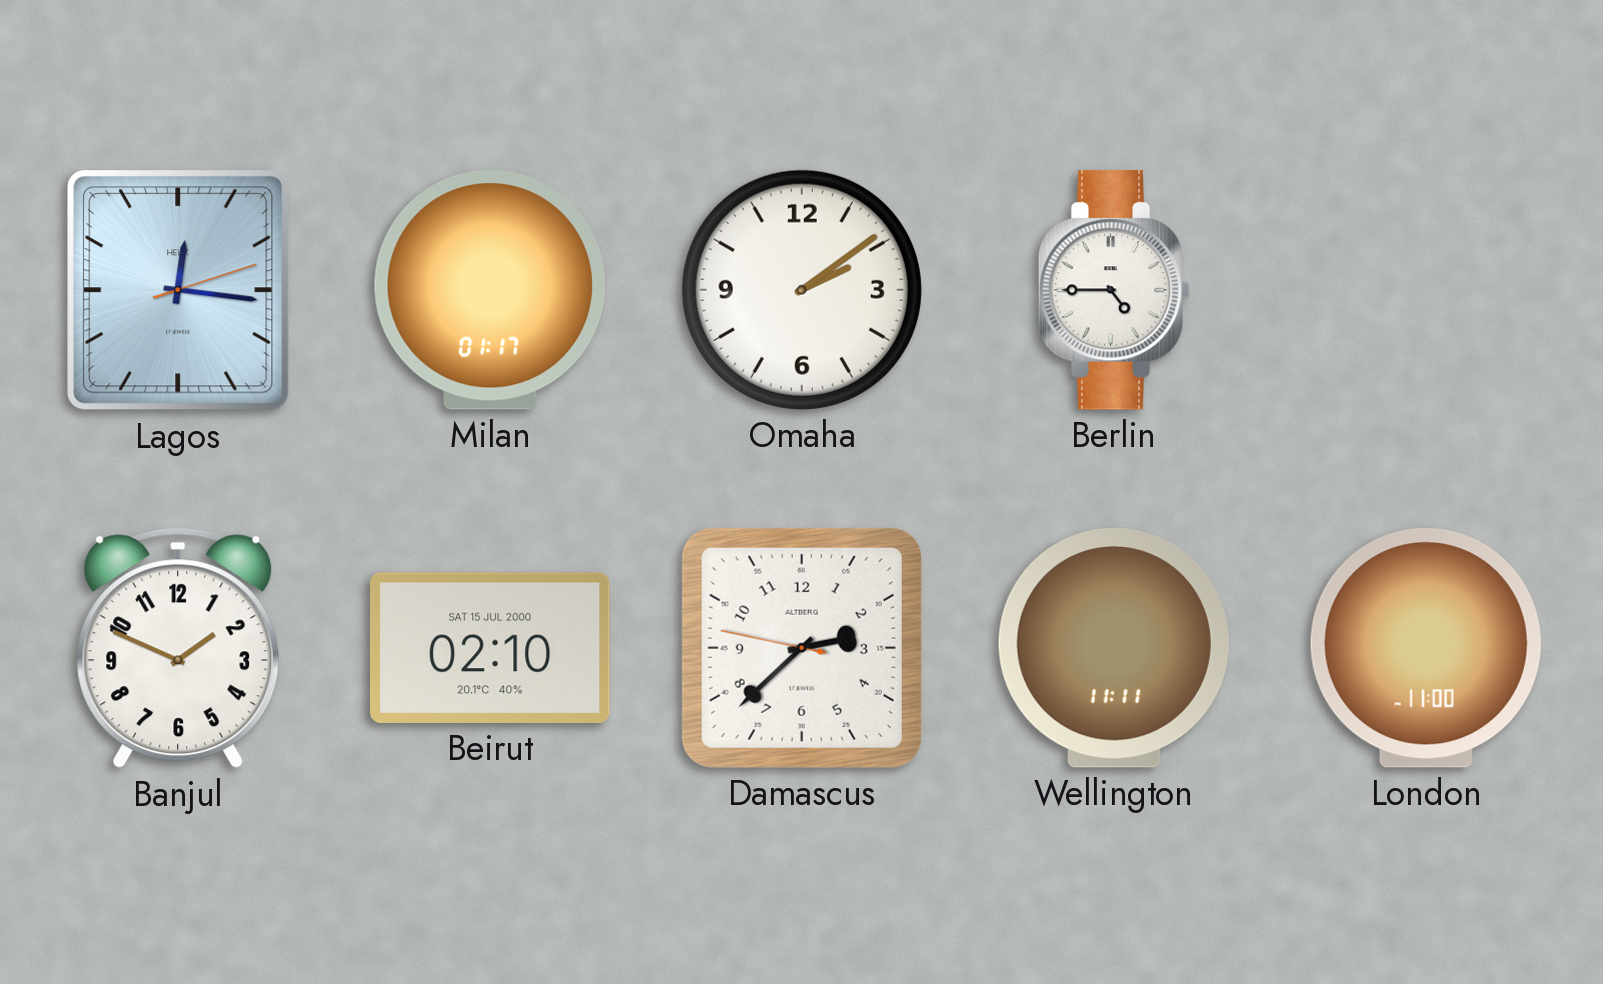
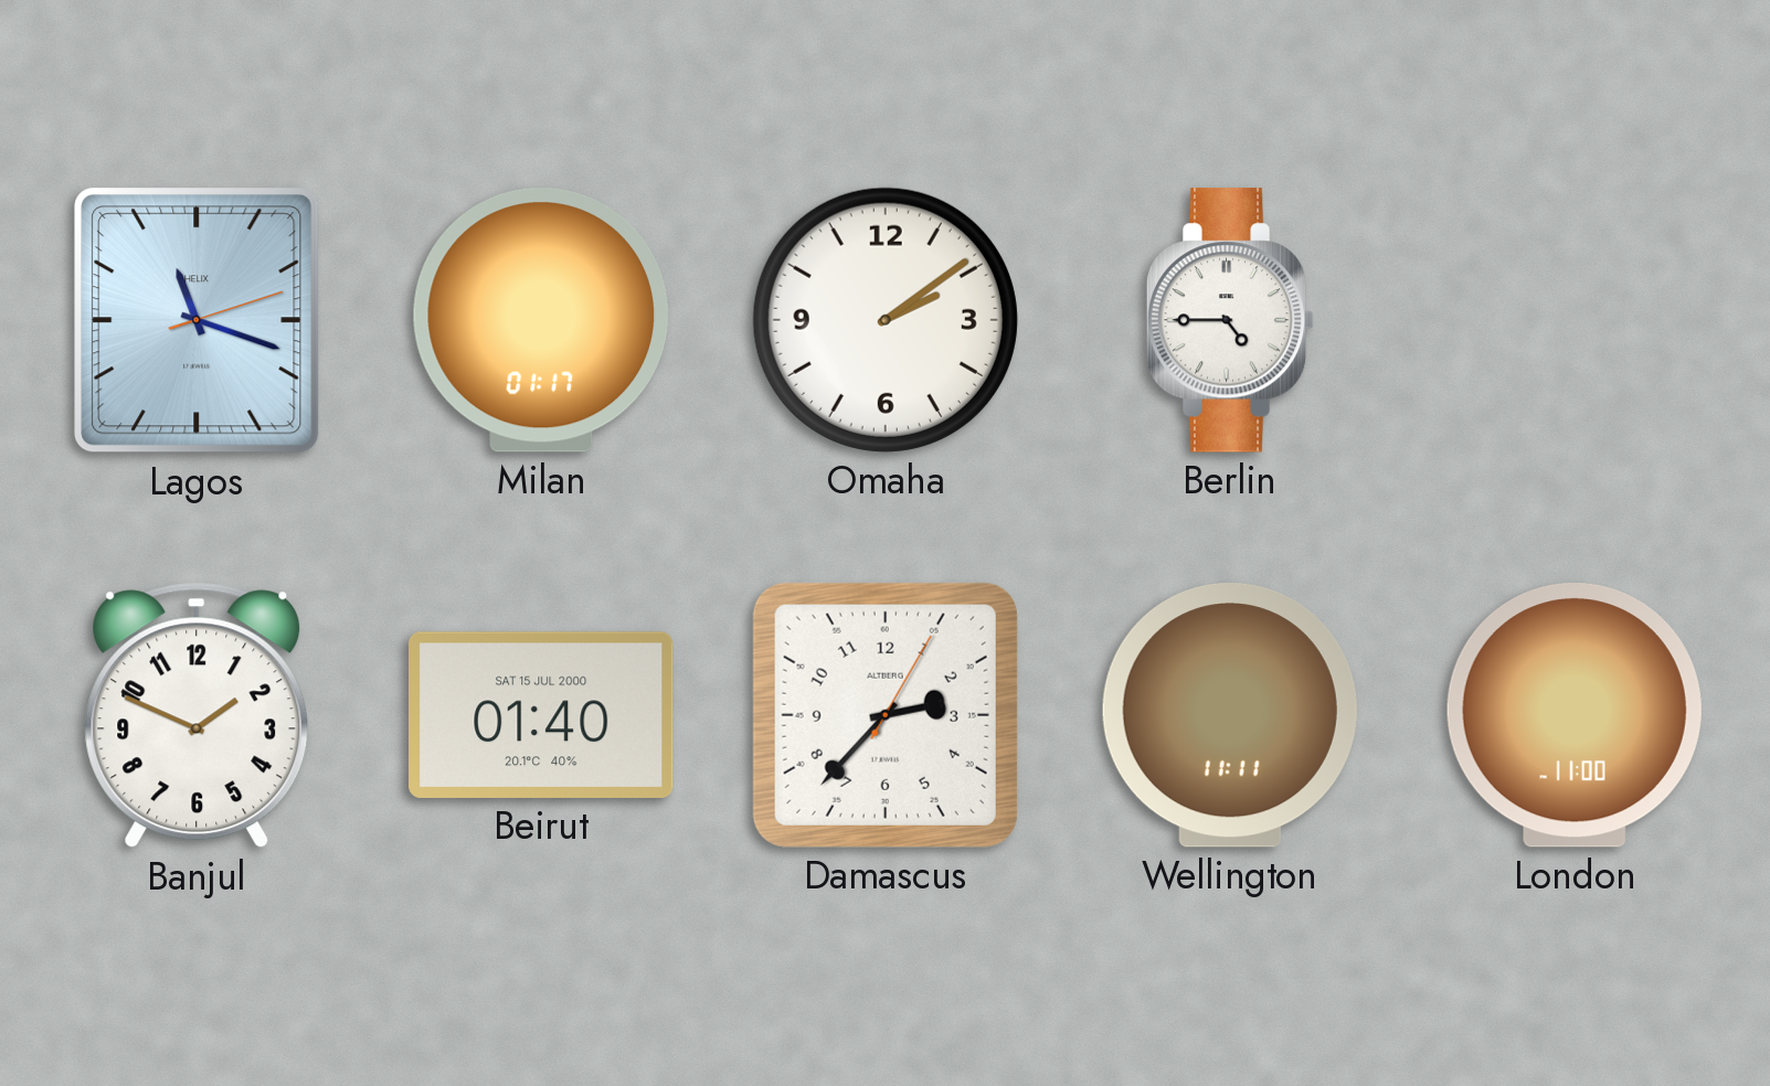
Lagos: 12:16 -> 11:18 (197, 320)
Beirut: 02:10 -> 01:40 (542, 715)
Damascus: 2:37:47 -> 2:37:05 (886, 715)
